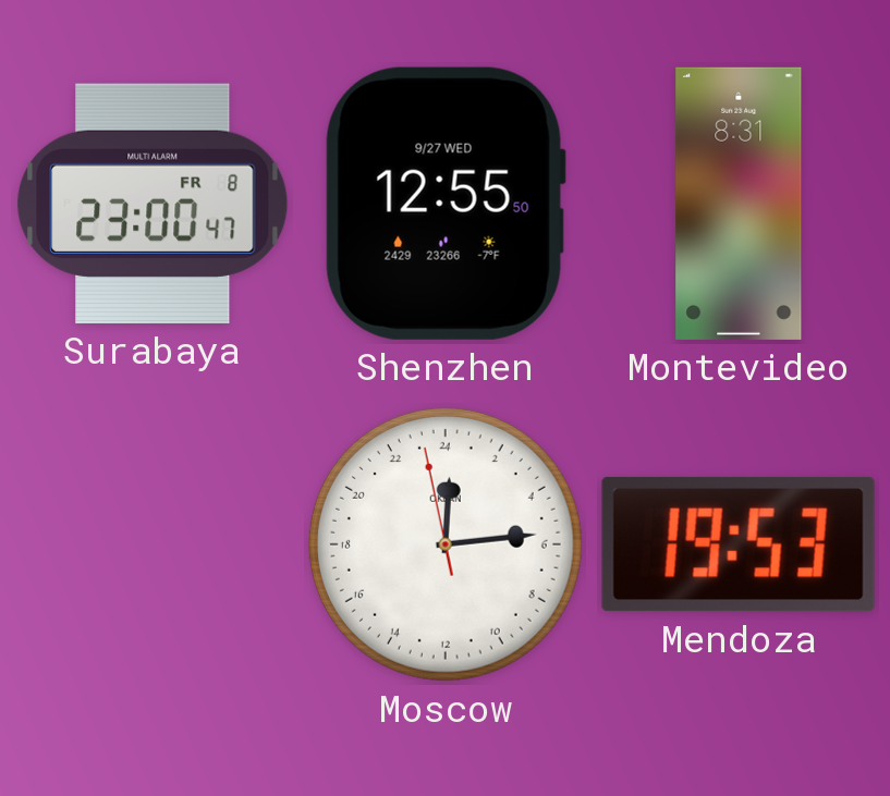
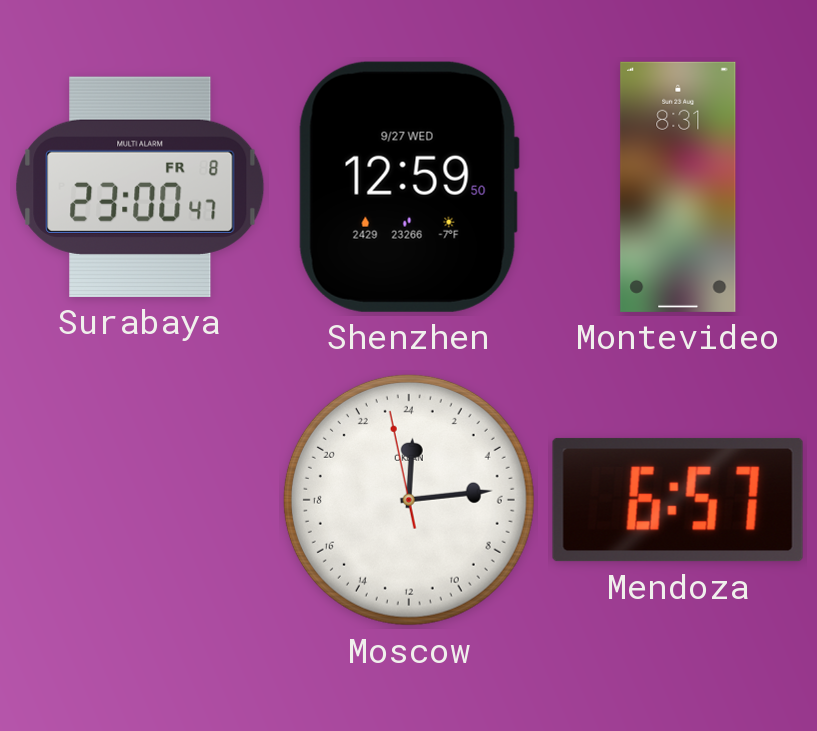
Shenzhen: 12:55 -> 12:59 (409, 187)
Mendoza: 19:53 -> 6:57 (678, 500)
